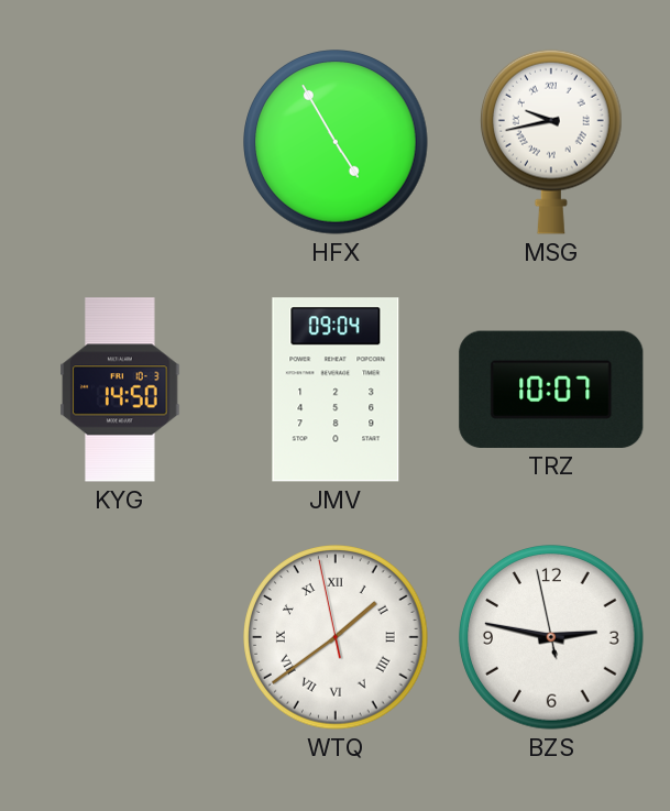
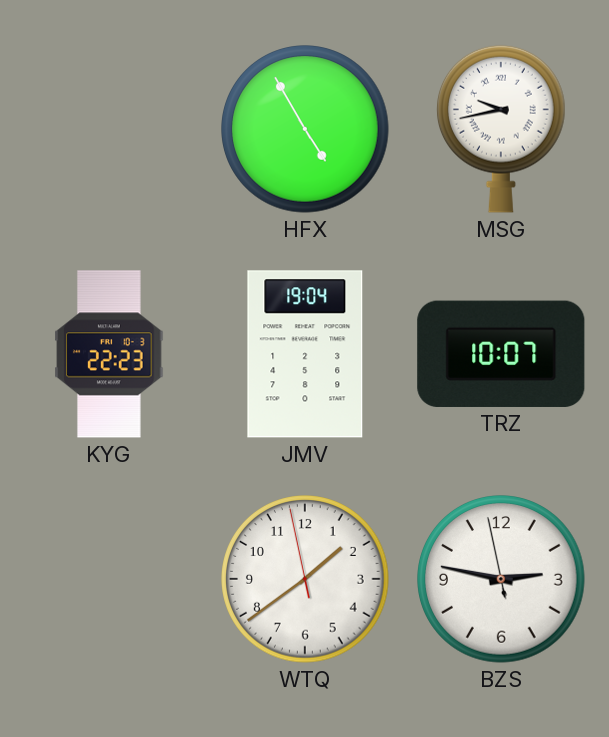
KYG: 14:50 -> 22:23 (109, 354)
JMV: 09:04 -> 19:04 (305, 354)
WTQ numerals: Roman -> Arabic (305, 579)
